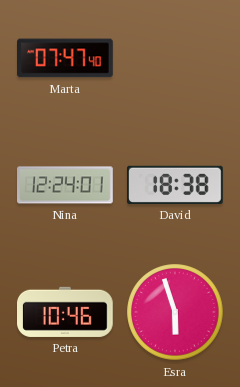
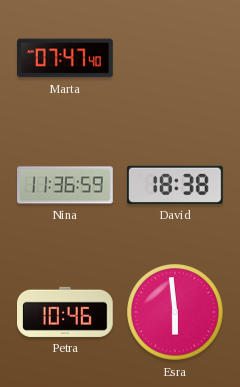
Nina: 12:24 -> 11:36 (65, 185)
Esra: 5:57 -> 5:59 (175, 312)
